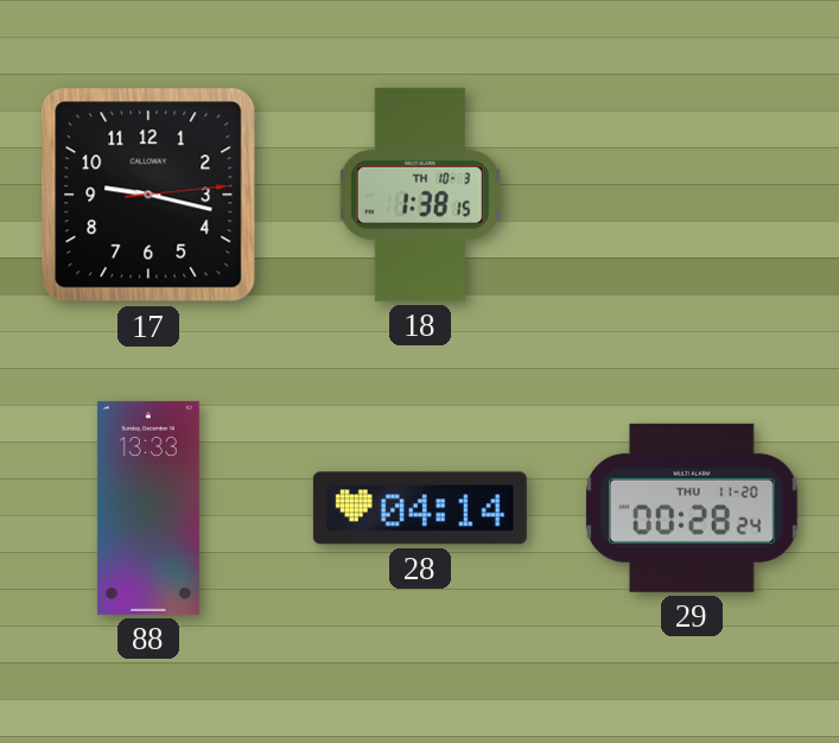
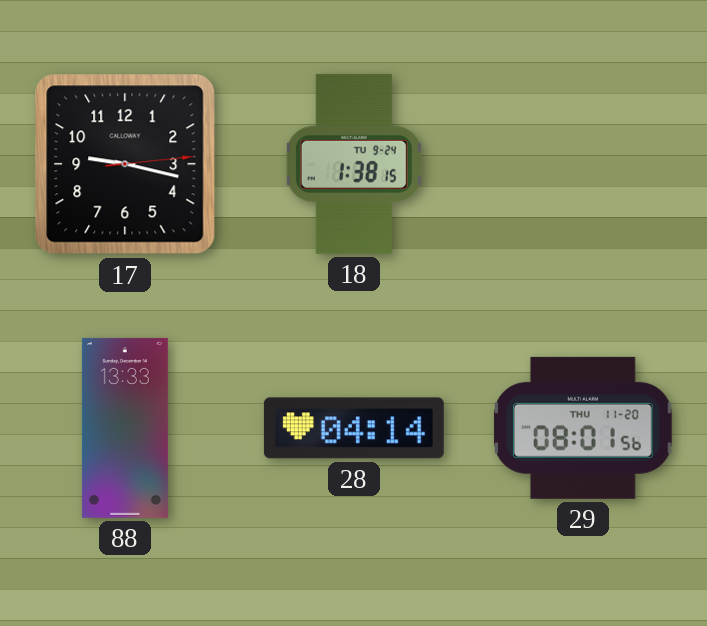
18 date: TH 10-3 -> TU 9-24 (354, 164)
29: 00:28 -> 08:01 (584, 428)
